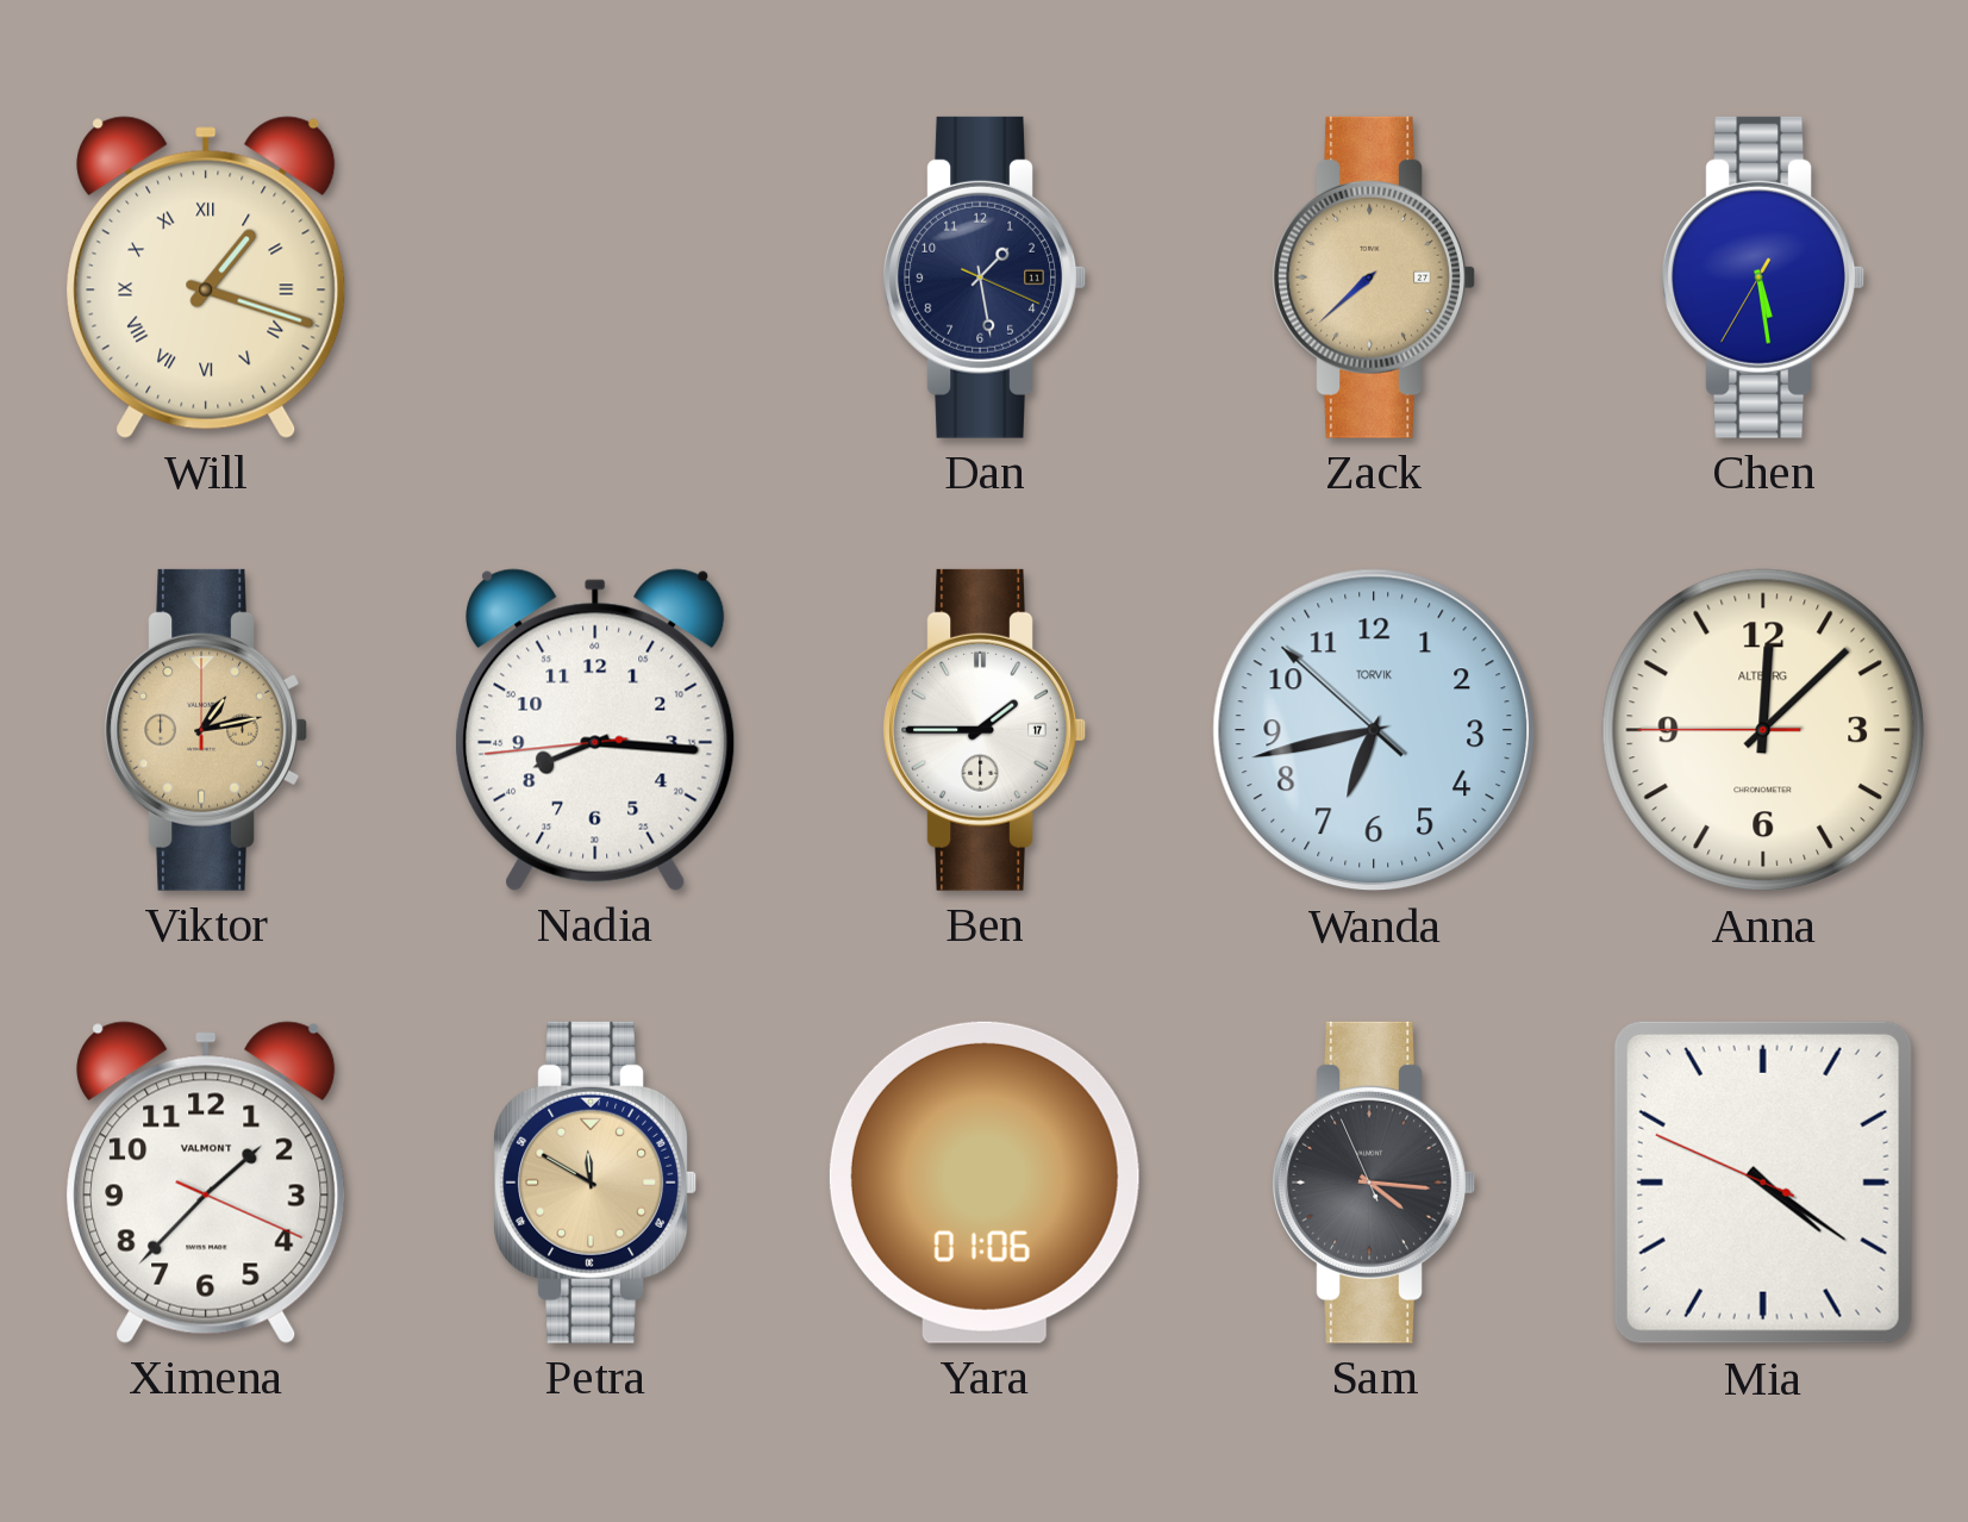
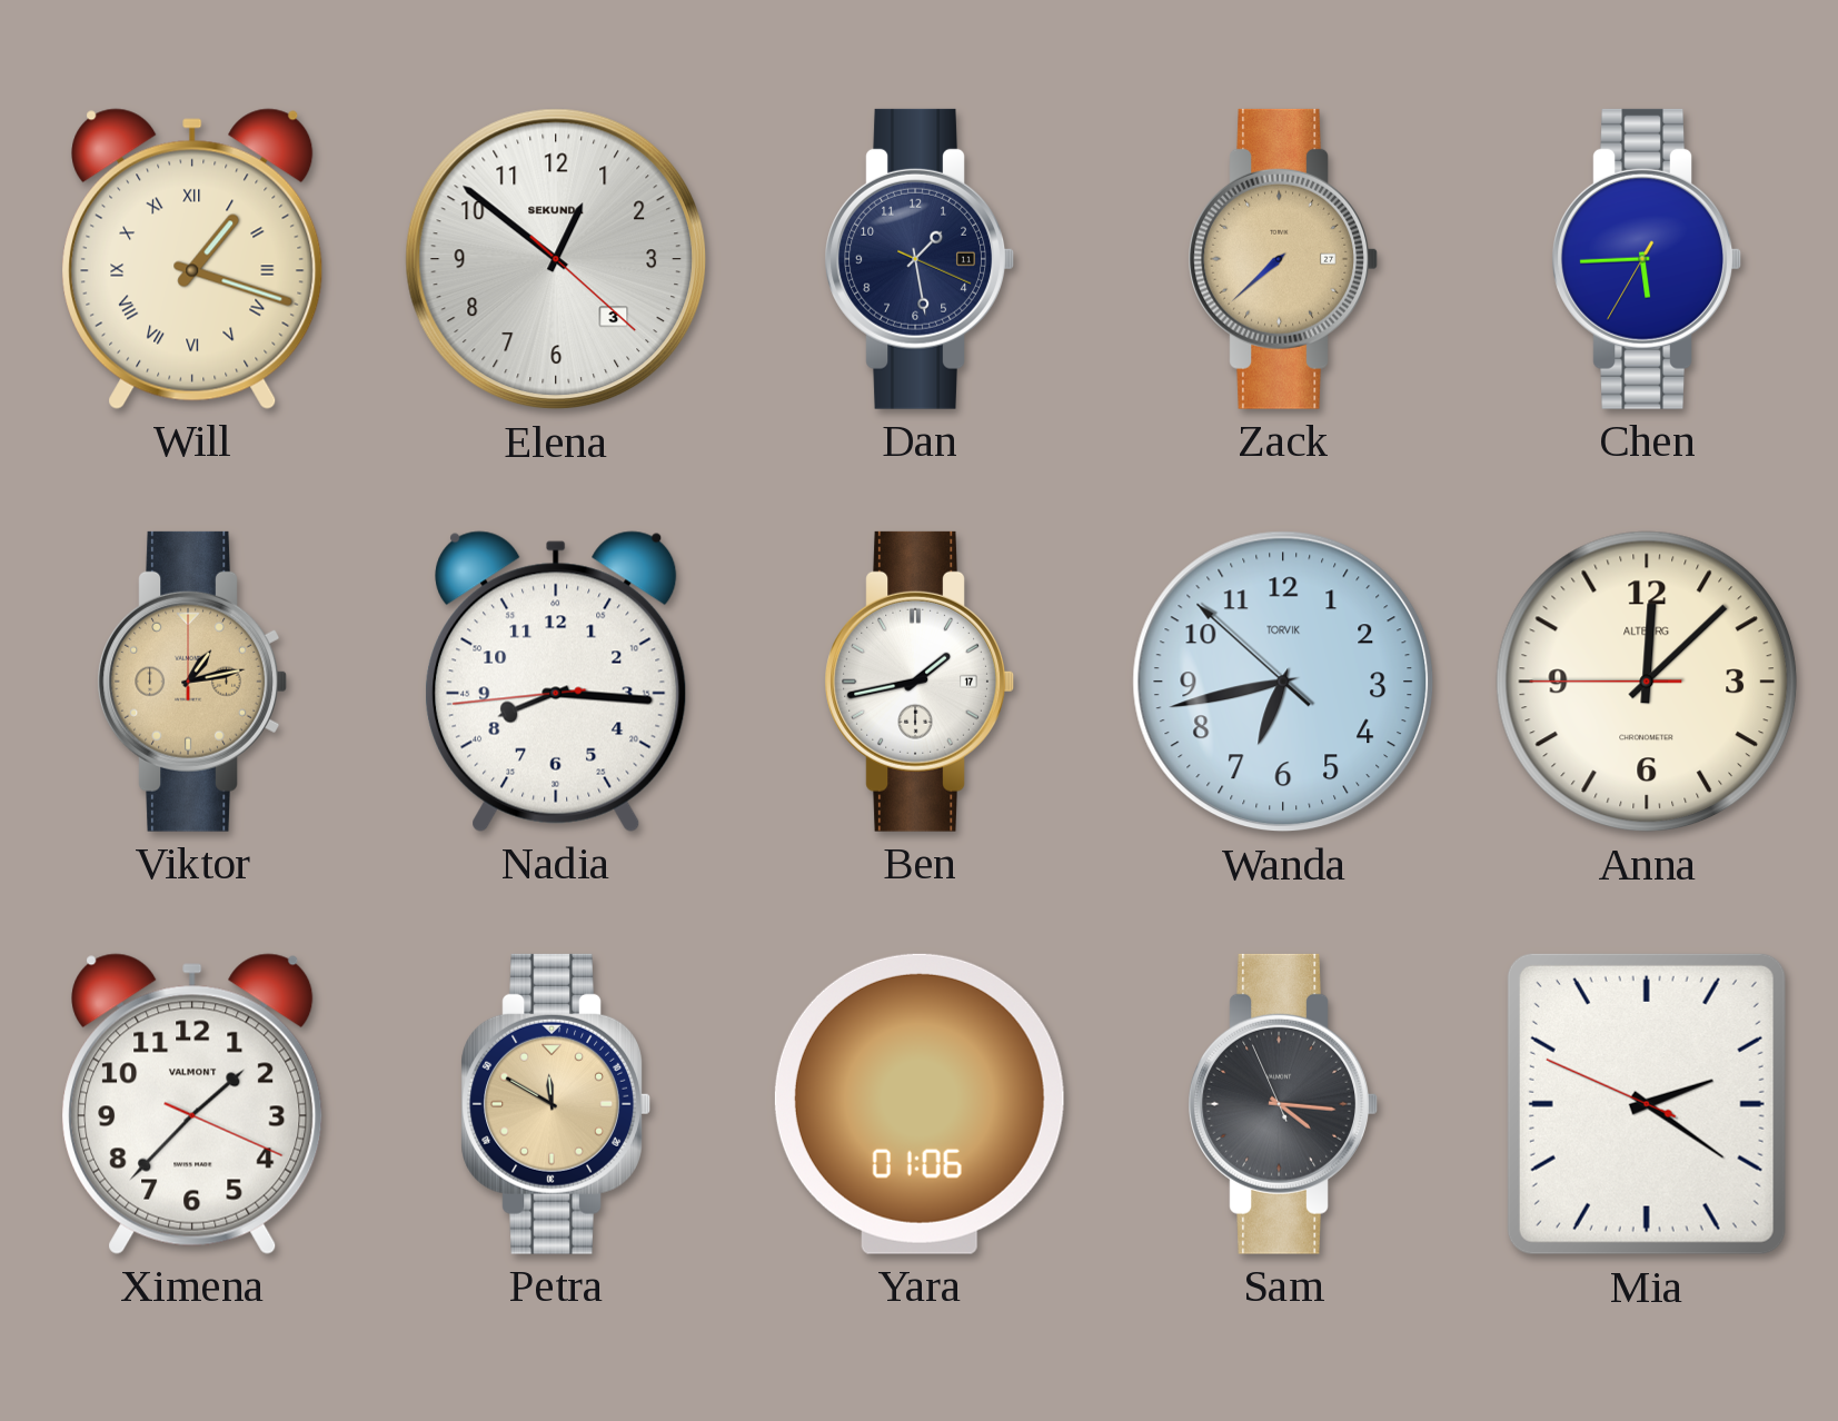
Elena: none -> 12:51 (556, 259)
Chen: 5:28 -> 5:44 (1647, 259)
Ben: 1:45 -> 1:43 (920, 682)
Mia: 4:20 -> 2:20 (1647, 1104)
